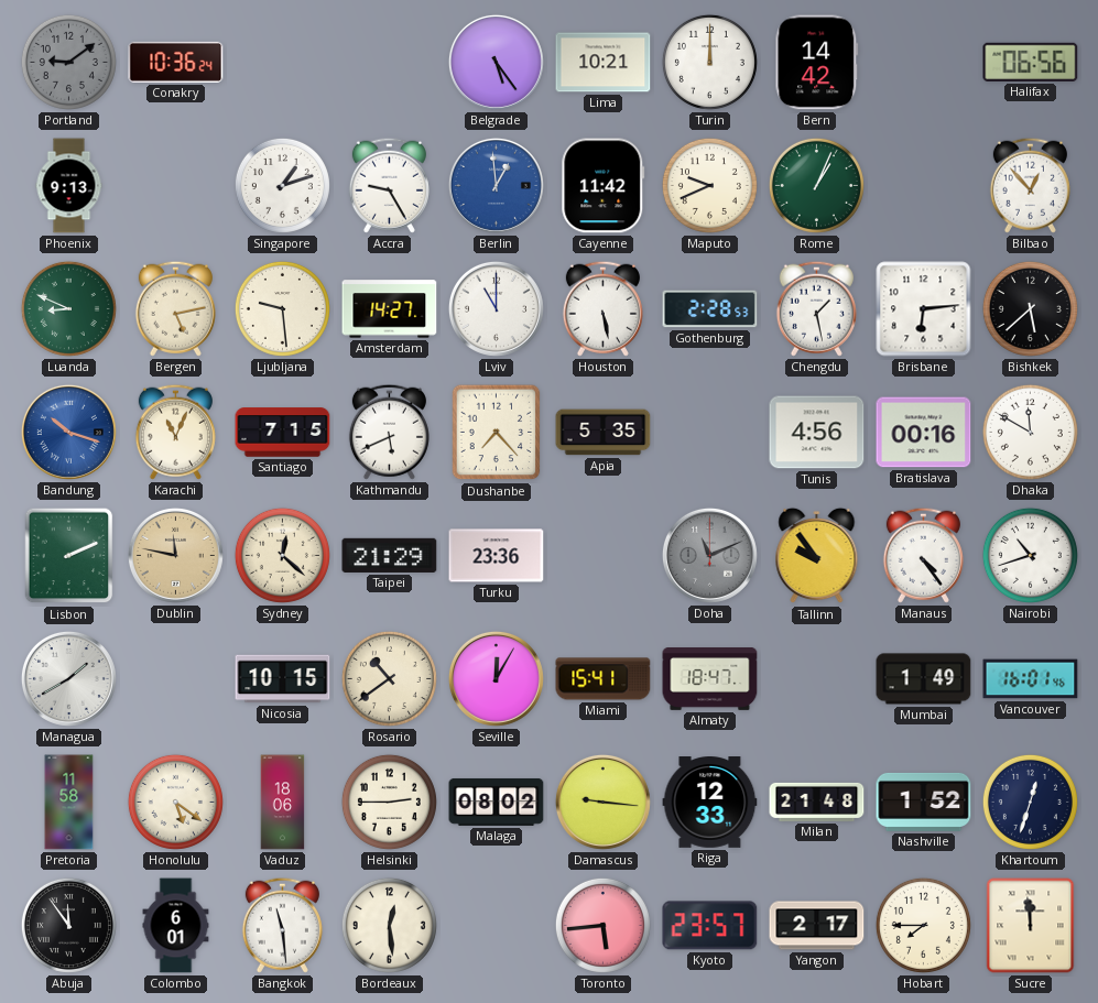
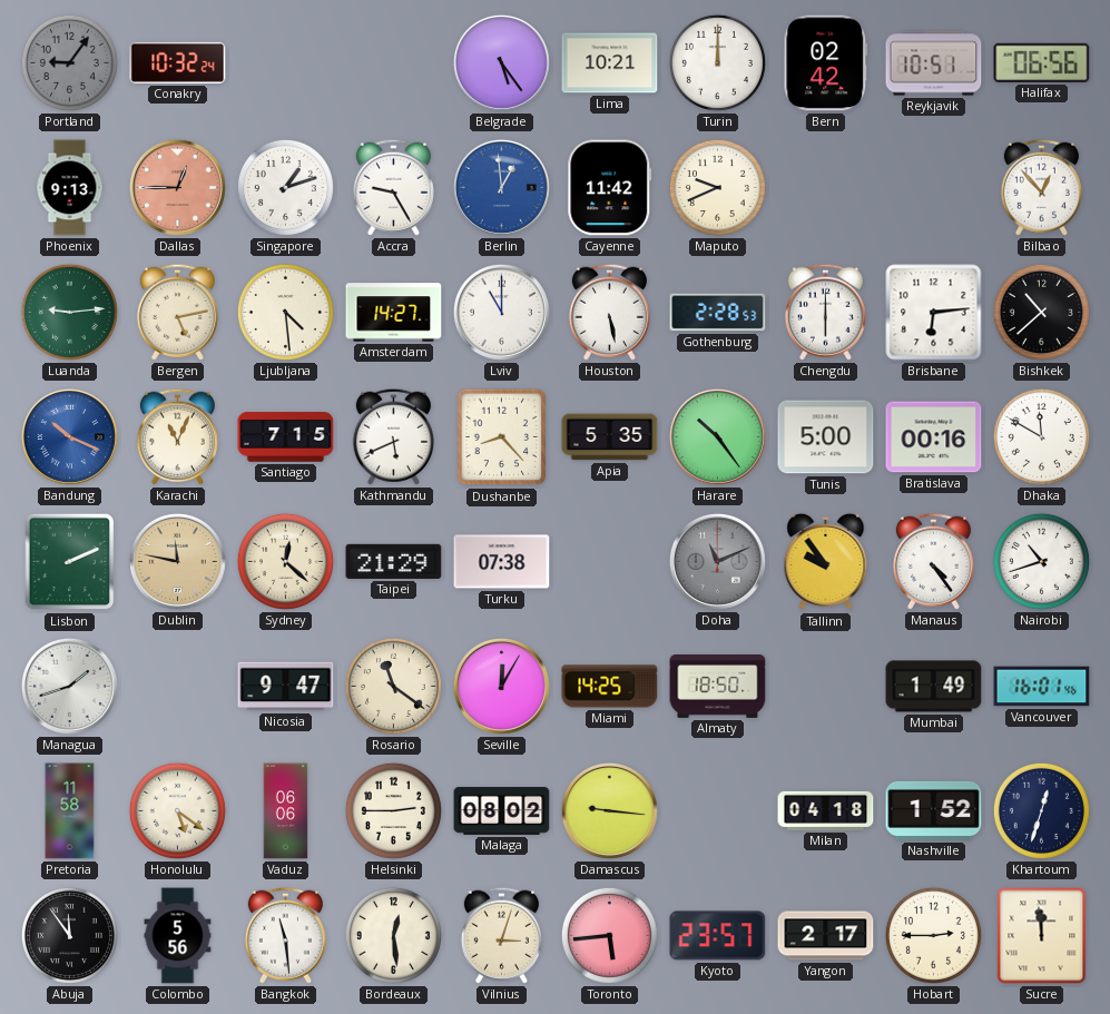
Portland: 9:09 -> 9:06 (69, 62)
Conakry: 10:36 -> 10:32 (178, 62)
Bern: 14:42 -> 02:42 (826, 63)
Reykjavik: none -> 10:51 (934, 63)
Dallas: none -> 12:45 (177, 187)
Rome: 1:04 -> none (816, 185)
Luanda: 8:49 -> 9:14 (69, 312)
Ljubljana: 9:29 -> 4:29 (285, 312)
Chengdu: 1:28 -> 6:00 (825, 312)
Bishkek: 5:38 -> 10:38 (1041, 312)
Bandung: 10:18 -> 10:19 (69, 436)
Dushanbe: 7:23 -> 8:23 (502, 437)
Harare: none -> 10:24 (717, 436)
Tunis: 4:56 -> 5:00 (826, 437)
Turku: 23:36 -> 07:38 (502, 562)
Managua: 1:40 -> 1:42 (69, 686)
Nicosia: 10:15 -> 9:47 (286, 687)
Rosario: 10:39 -> 11:21 (393, 686)
Miami: 15:41 -> 14:25 (610, 687)
Almaty: 18:47 -> 18:50 (718, 687)
Vaduz: 18:06 -> 06:06 (286, 811)
Riga: 12:33 -> none (710, 803)
Milan: 21:48 -> 04:18 (826, 810)
Colombo: 6:01 -> 5:56 (178, 936)
Vilnius: none -> 3:03 (501, 935)
Hobart: 7:45 -> 2:45 (933, 935)
